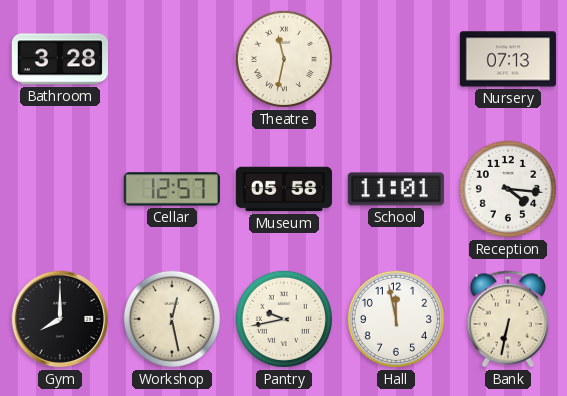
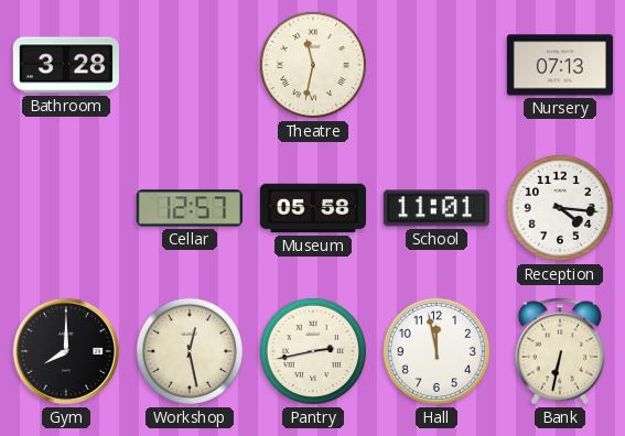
Pantry: 9:43 -> 2:43 (313, 351)
